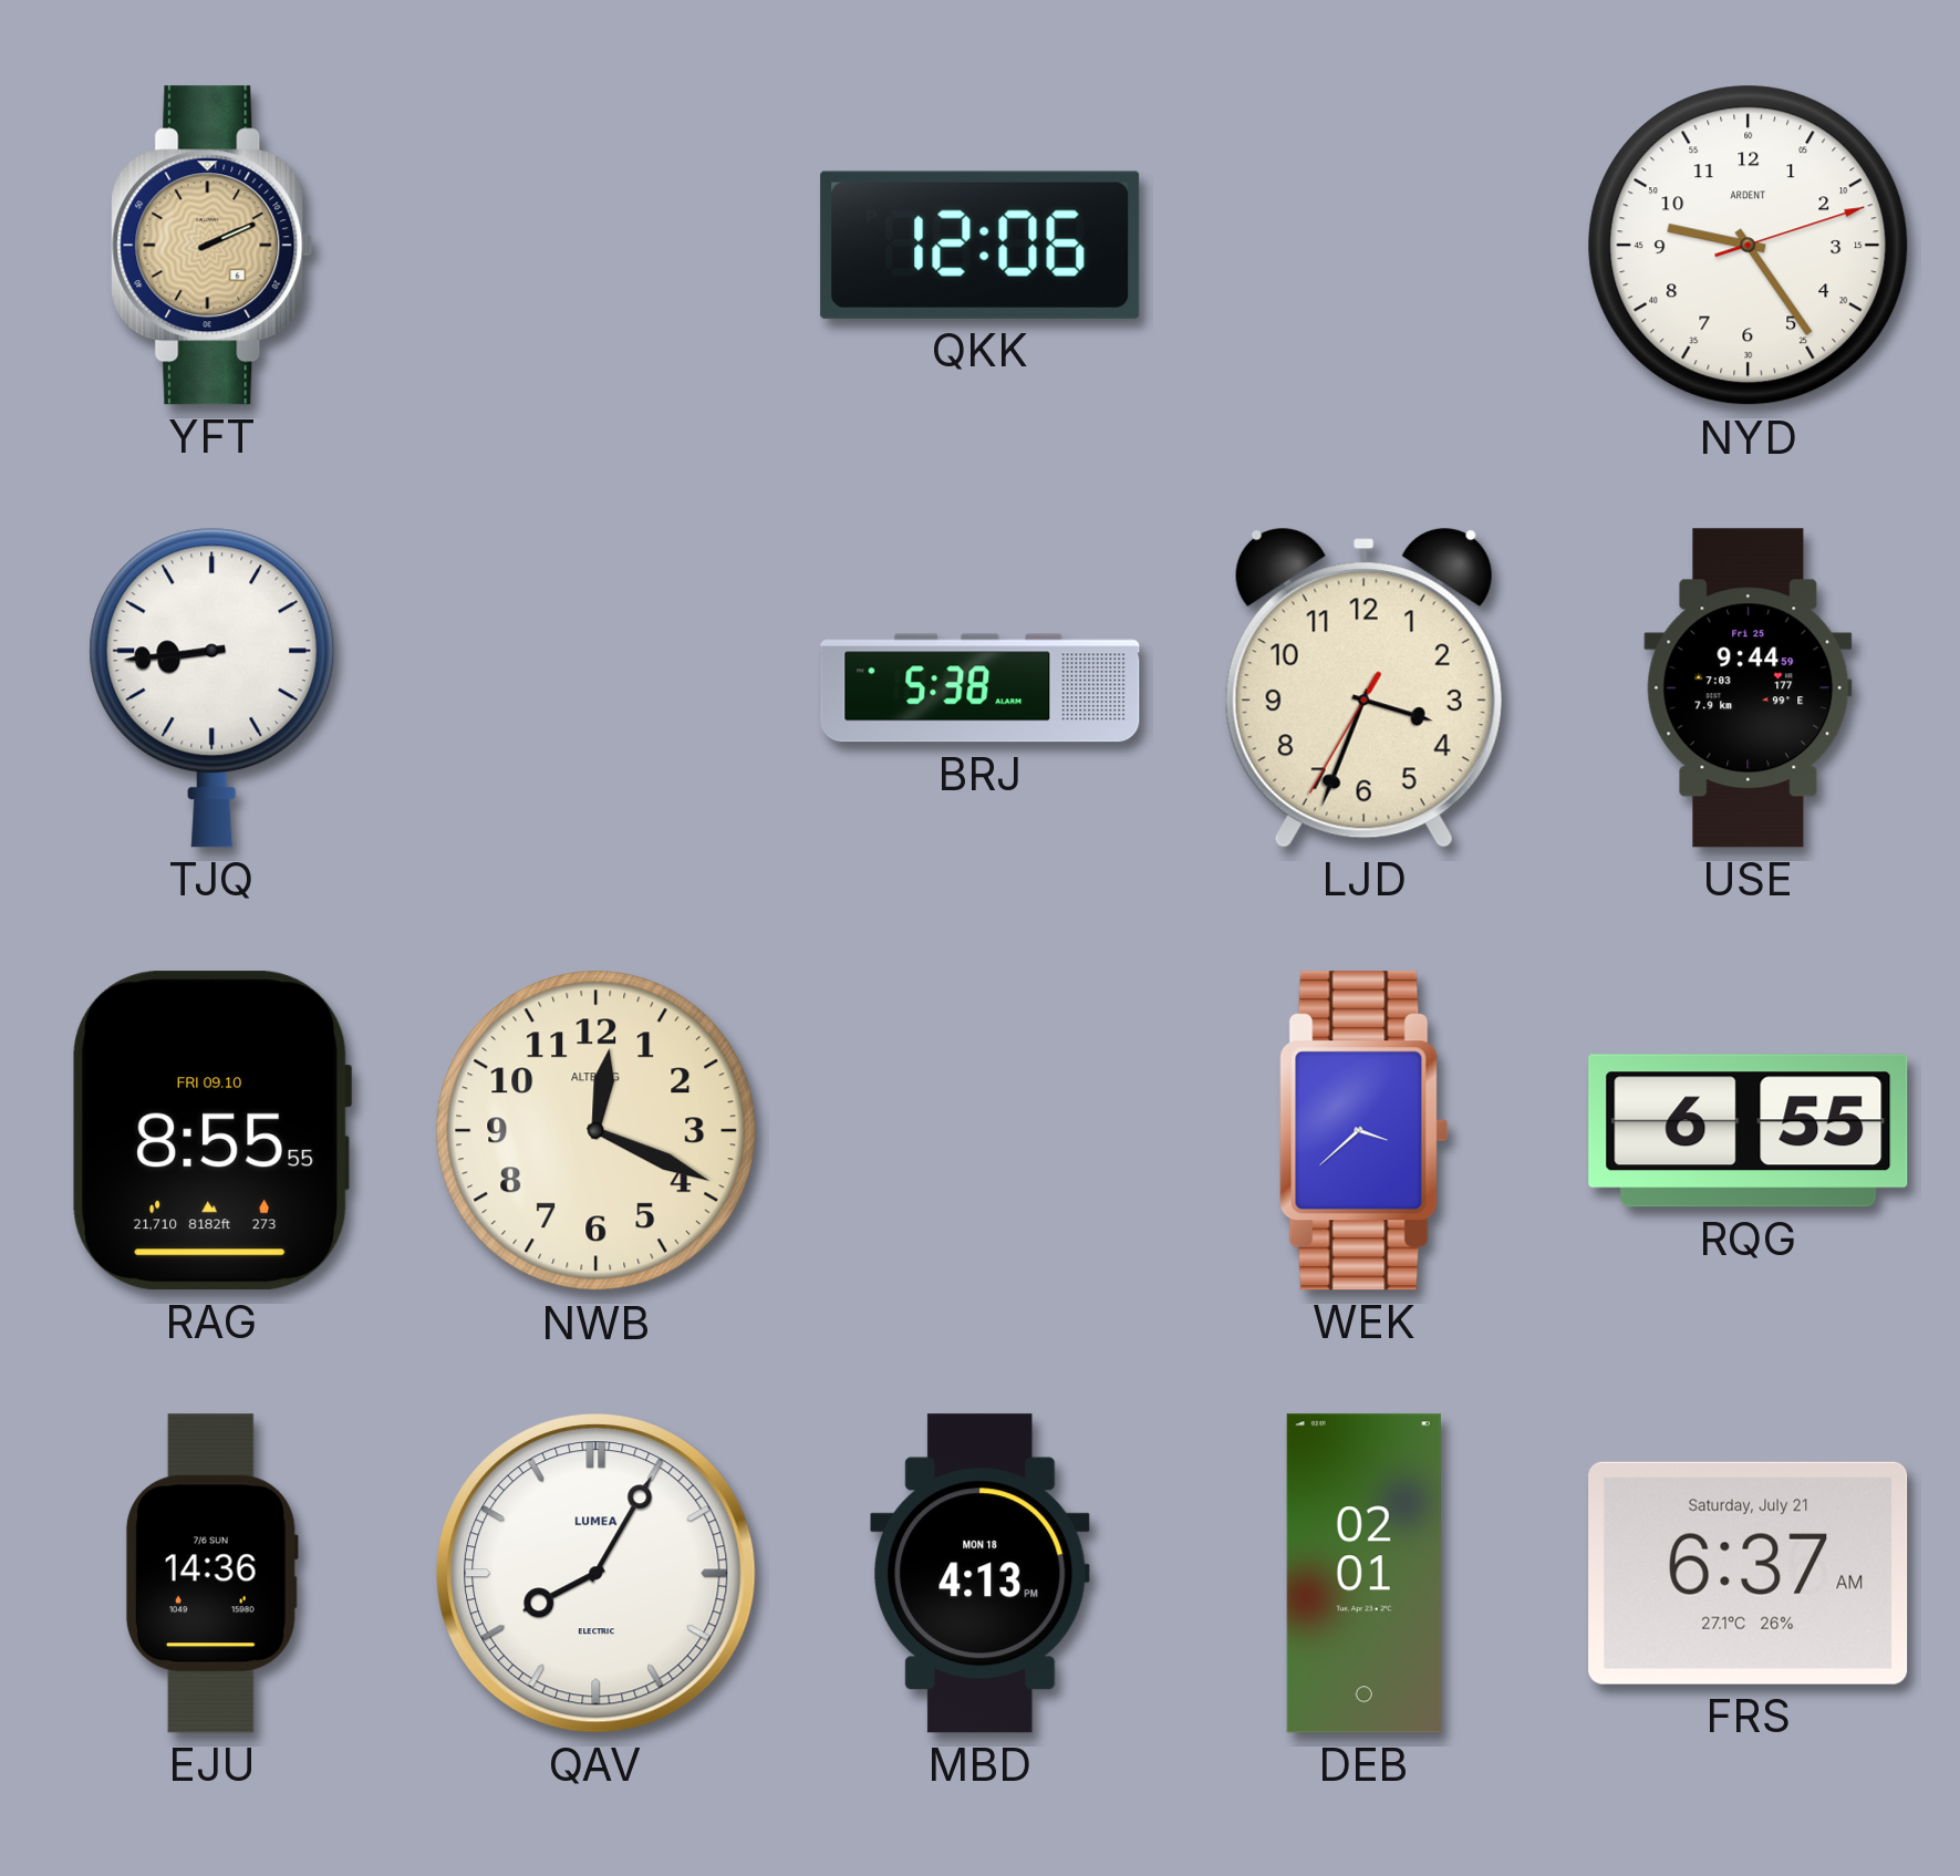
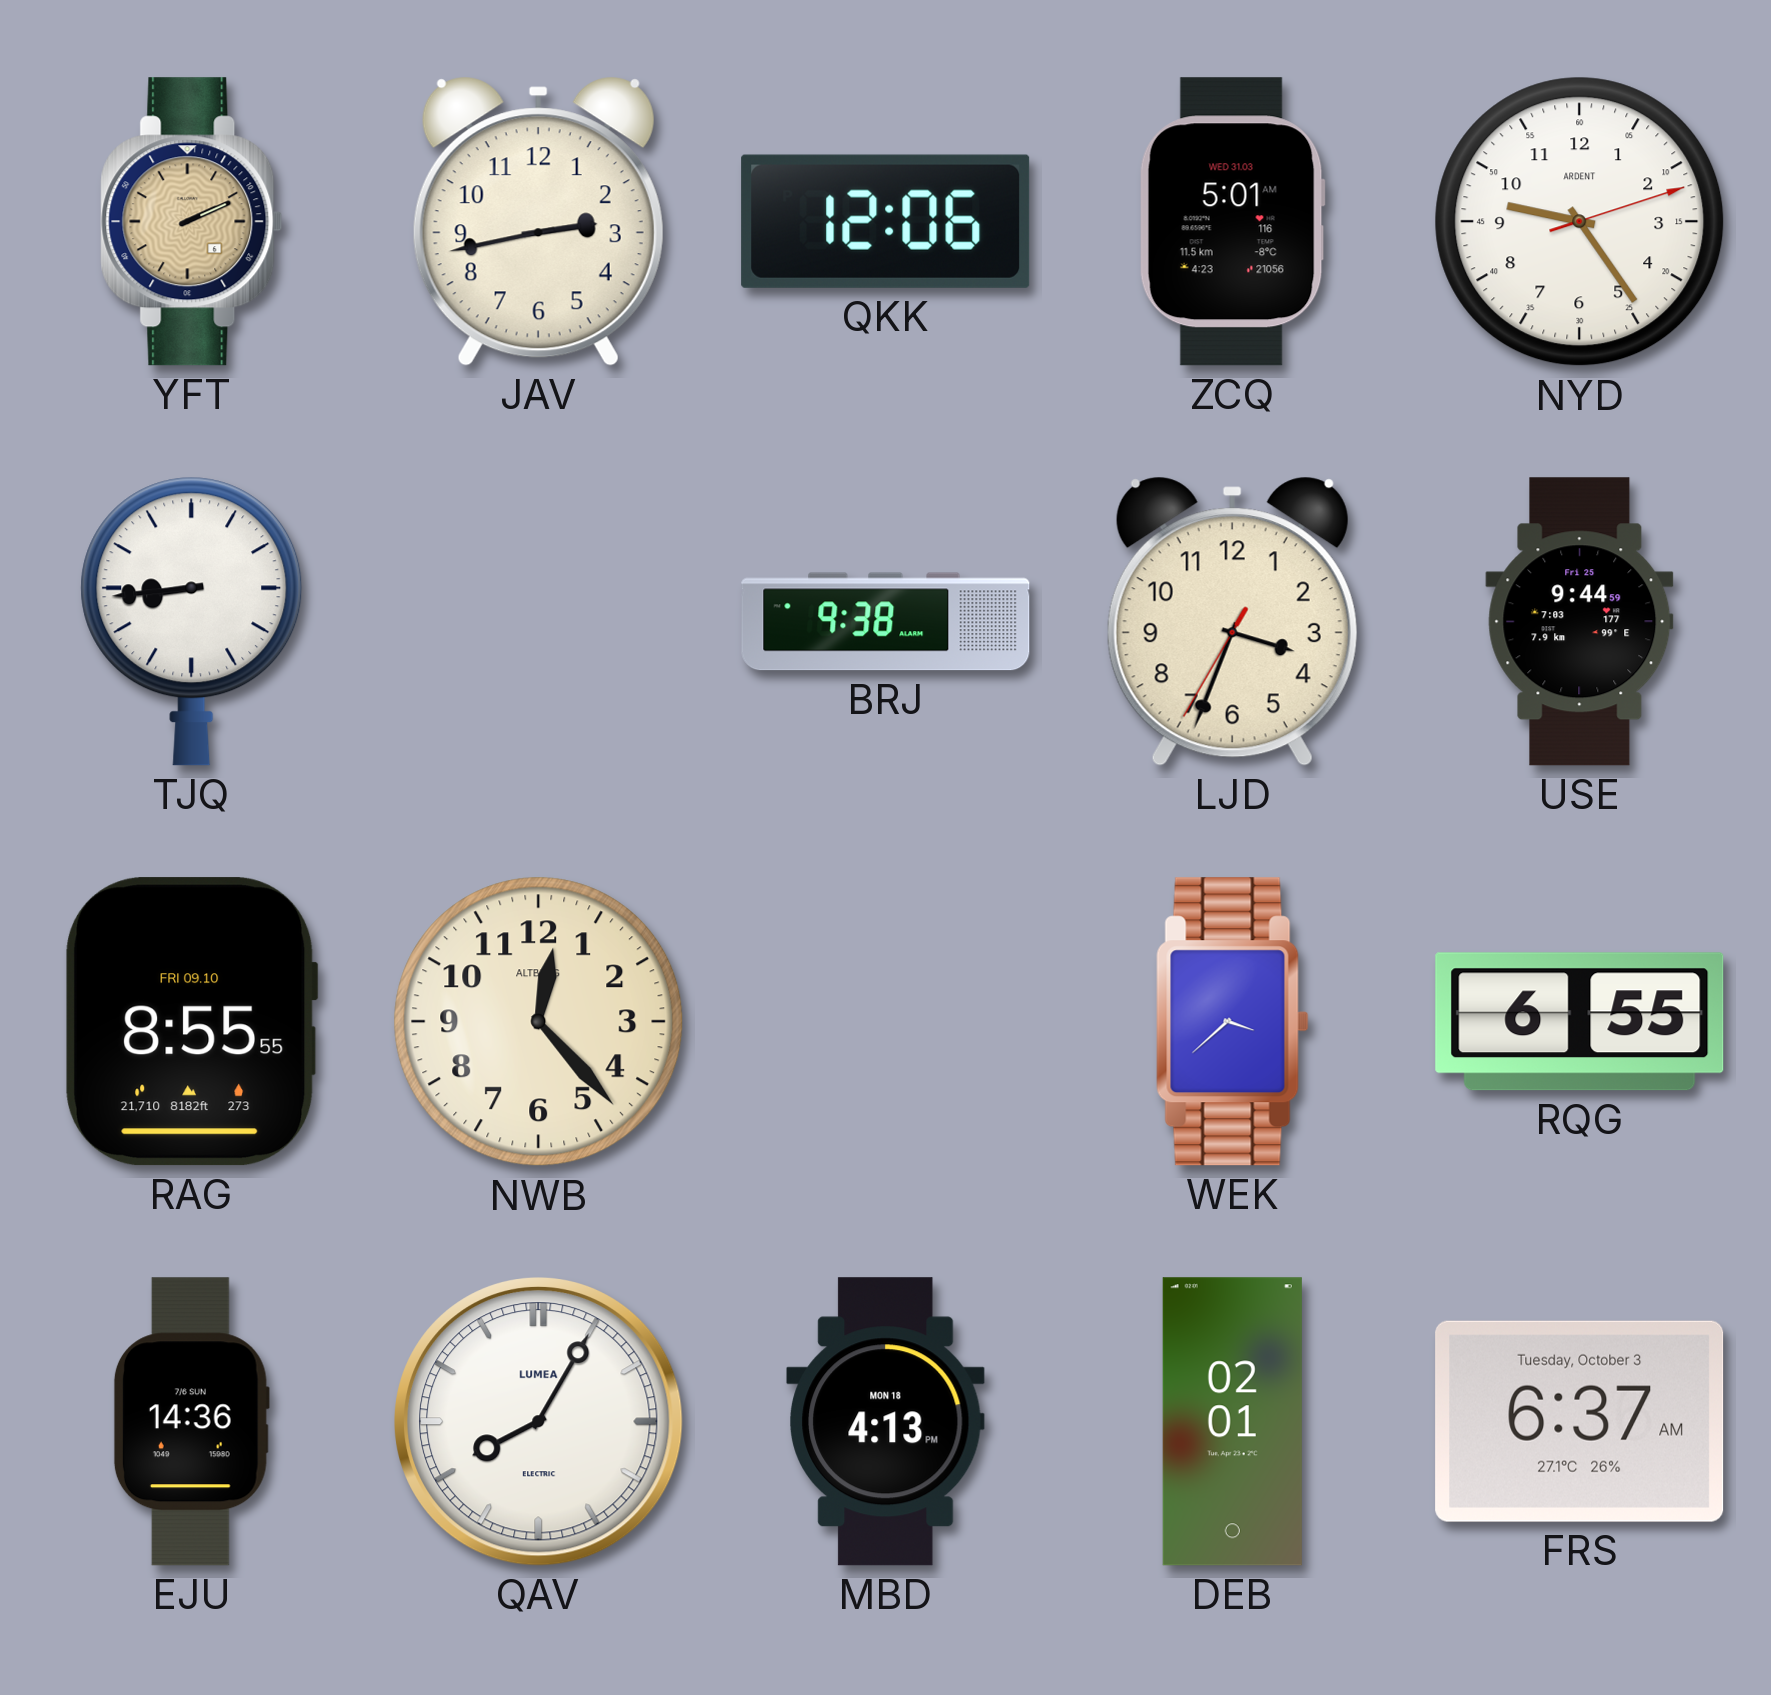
JAV: none -> 2:43 (538, 221)
ZCQ: none -> 5:01 (1232, 222)
BRJ: 5:38 -> 9:38 (886, 622)
NWB: 12:19 -> 12:23 (539, 1022)
FRS date: Saturday, July 21 -> Tuesday, October 3 (1580, 1421)
